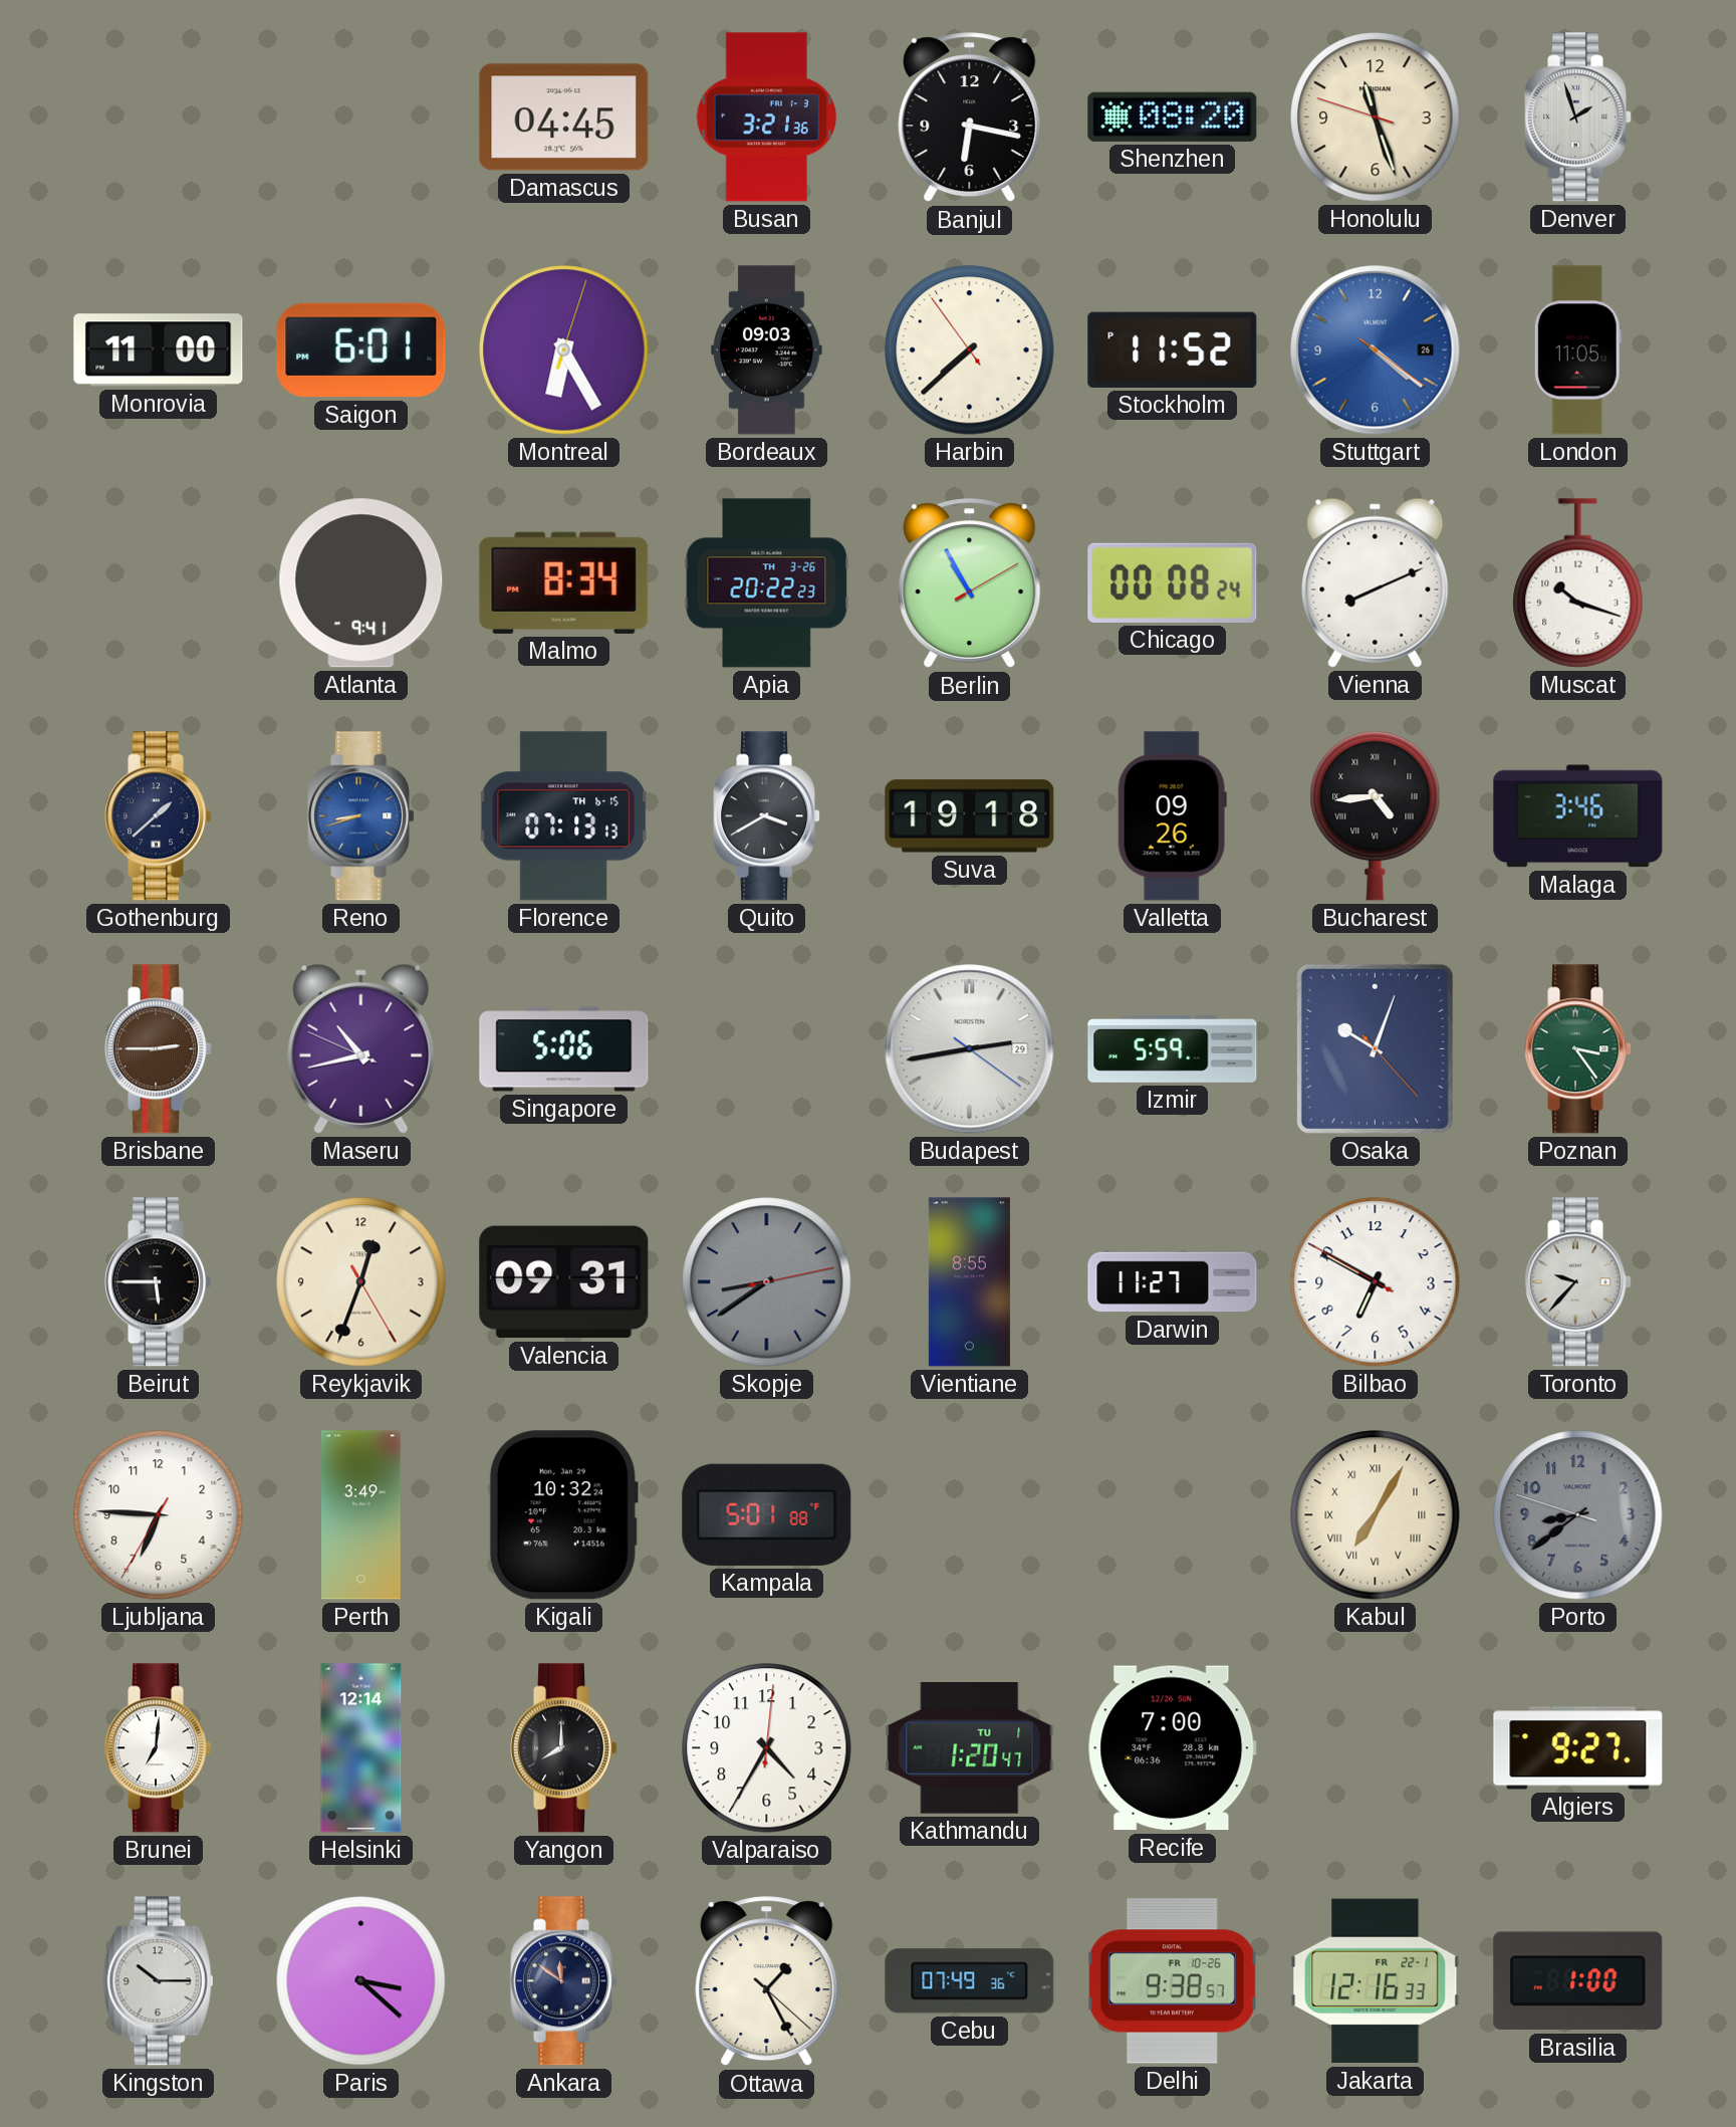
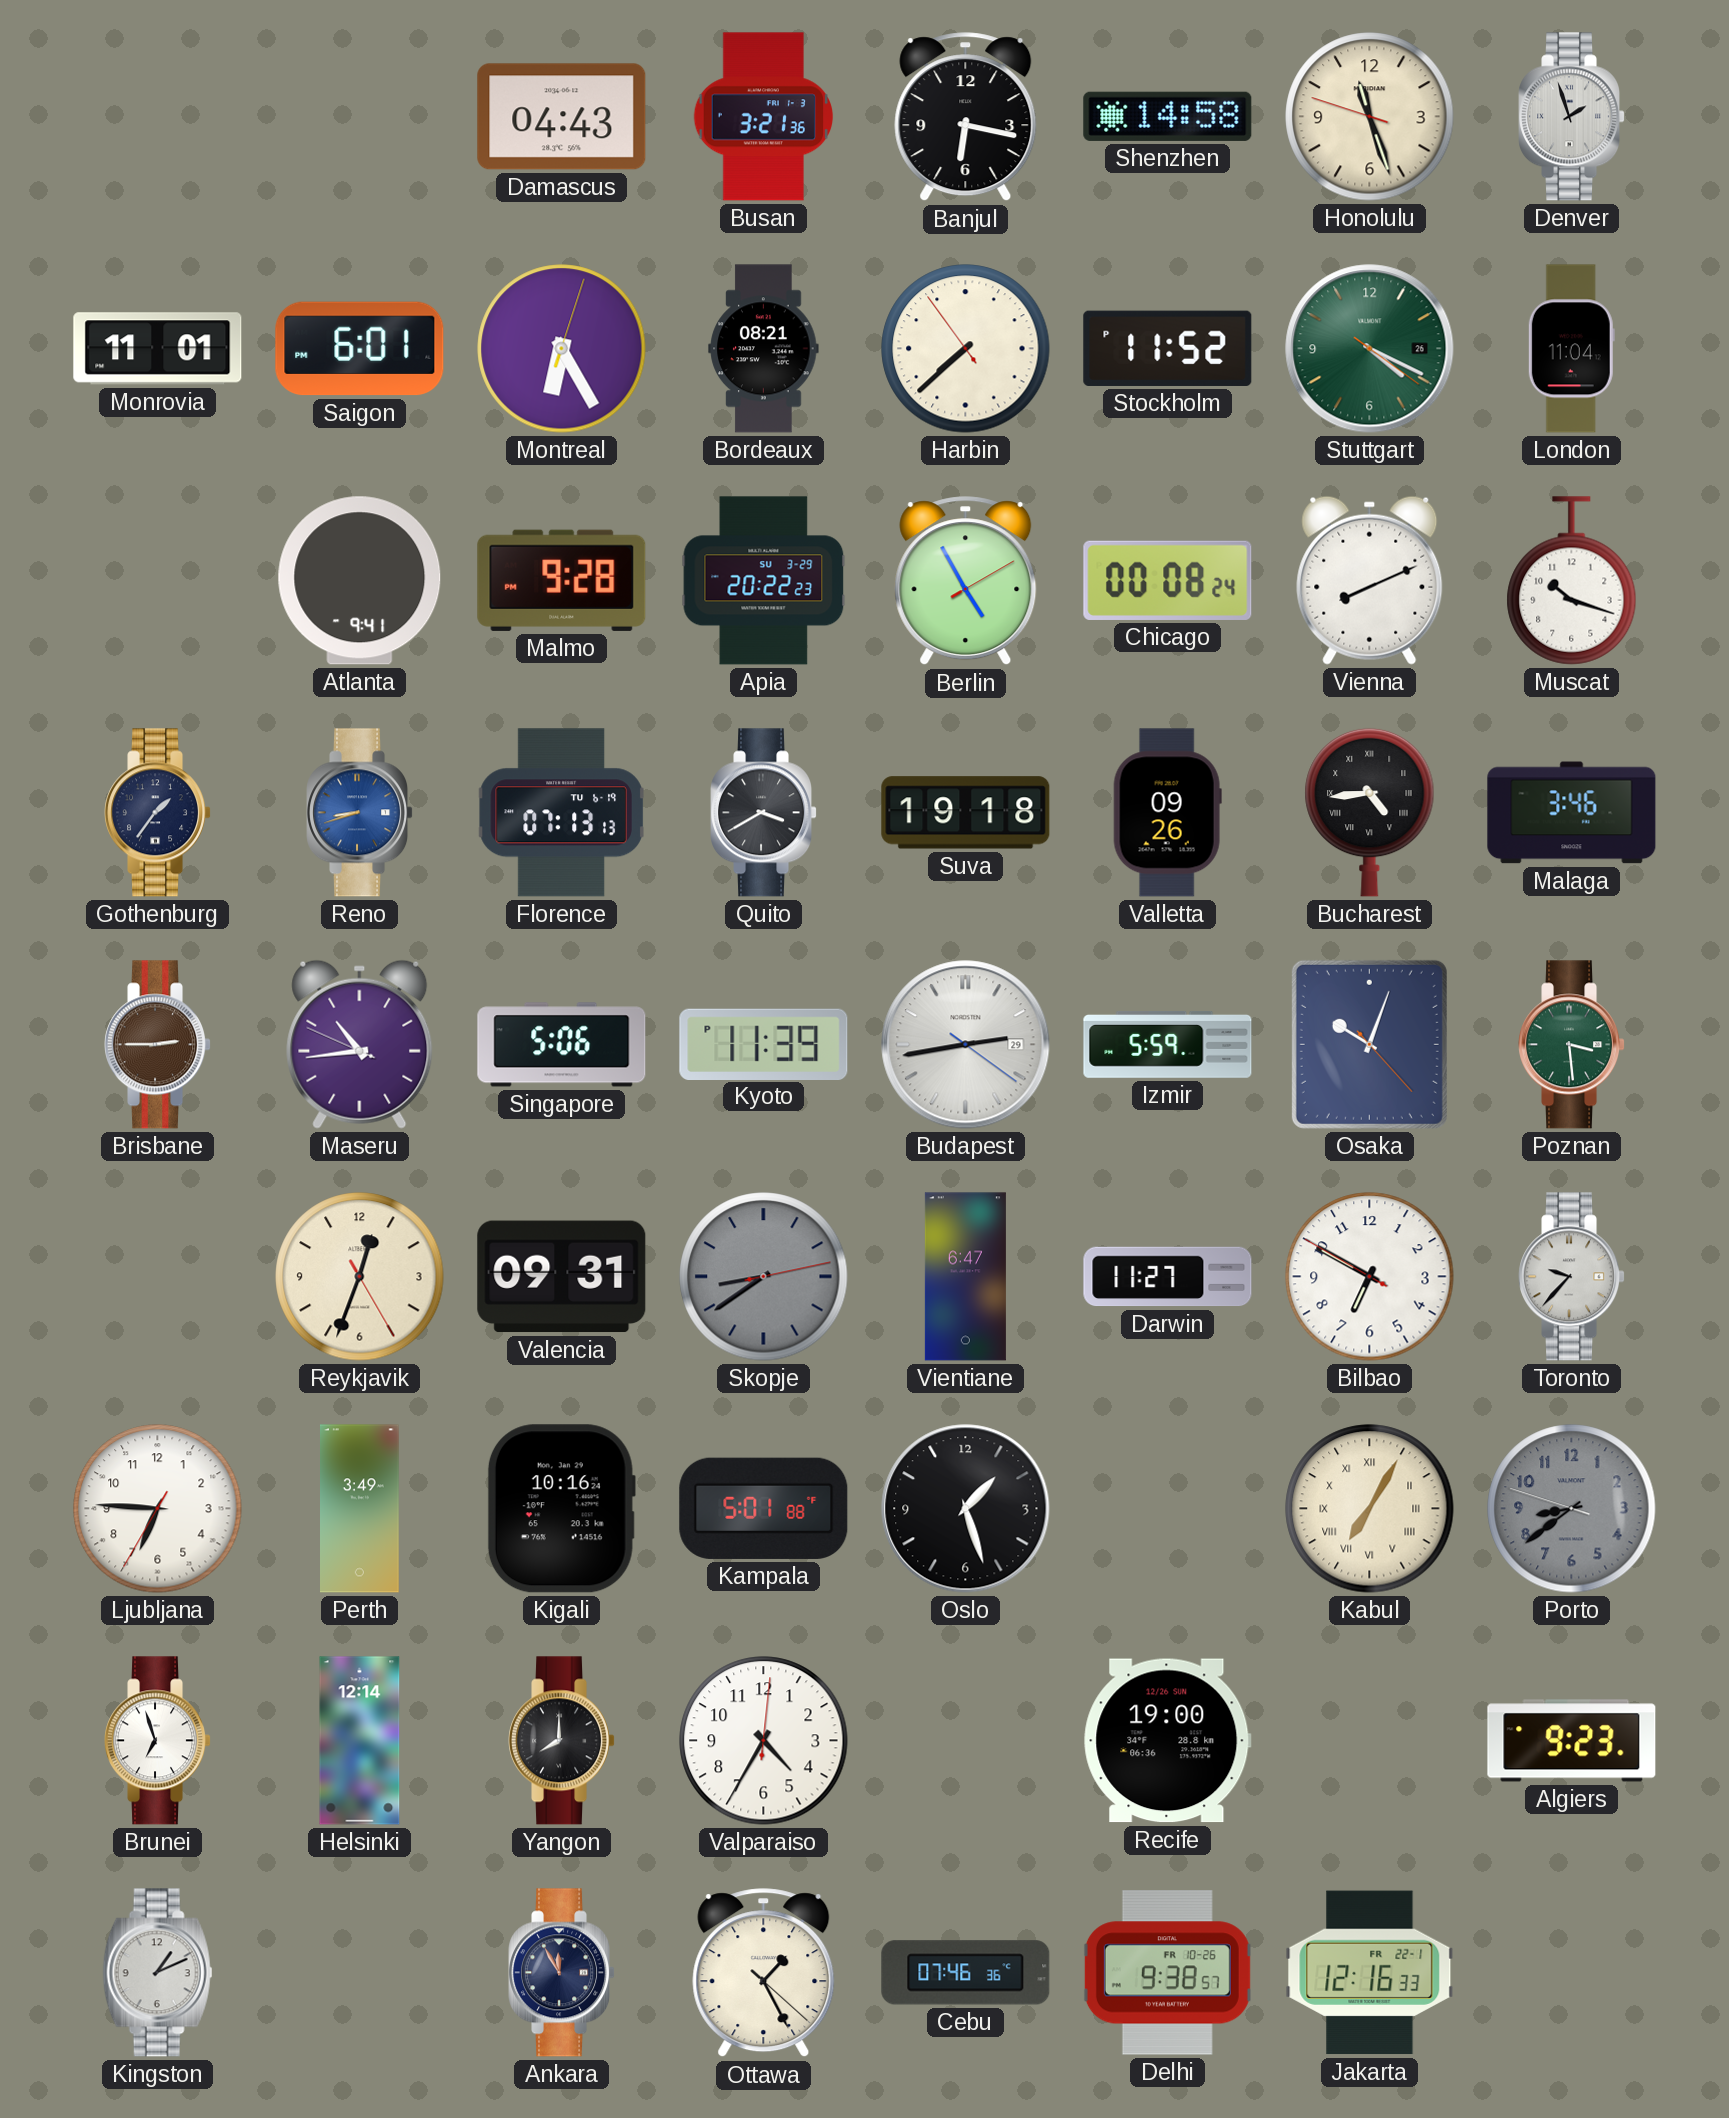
Damascus: 04:45 -> 04:43 (562, 117)
Shenzhen: 08:20 -> 14:58 (1168, 116)
Monrovia: 11:00 -> 11:01 (158, 349)
Bordeaux: 09:03 -> 08:21 (764, 349)
Stuttgart: 4:21 -> 4:19 (1370, 349)
Stuttgart dial: blue -> green (1370, 349)
London: 11:05 -> 11:04 (1571, 349)
Malmo: 8:34 -> 9:28 (562, 580)
Apia date: TH 3-26 -> SU 3-29 (764, 581)
Berlin: 10:55 -> 4:55 (966, 581)
Gothenburg: 1:38 -> 1:36 (158, 813)
Florence date: TH 6-15 -> TU 6-19 (561, 813)
Maseru: 10:42 -> 10:43 (360, 1044)
Kyoto: none -> 11:39 (764, 1044)
Poznan: 3:24 -> 3:29 (1572, 1045)
Beirut: 5:45 -> none (159, 1282)
Vientiane: 8:55 -> 6:47 (965, 1277)
Kigali: 10:32 -> 10:16 (561, 1509)
Oslo: none -> 1:27 (966, 1509)
Brunei: 7:01 -> 6:57 (158, 1741)
Kathmandu: 1:20 -> none (970, 1748)
Recife: 7:00 -> 19:00 (1168, 1741)
Algiers: 9:27 -> 9:23 (1572, 1741)
Kingston: 10:15 -> 1:11 (158, 1973)
Paris: 3:22 -> none (361, 1981)
Ankara: 11:51 -> 11:55 (562, 1973)
Cebu: 07:49 -> 07:46 (966, 1973)
Brasilia: 1:00 -> none (1578, 1981)
